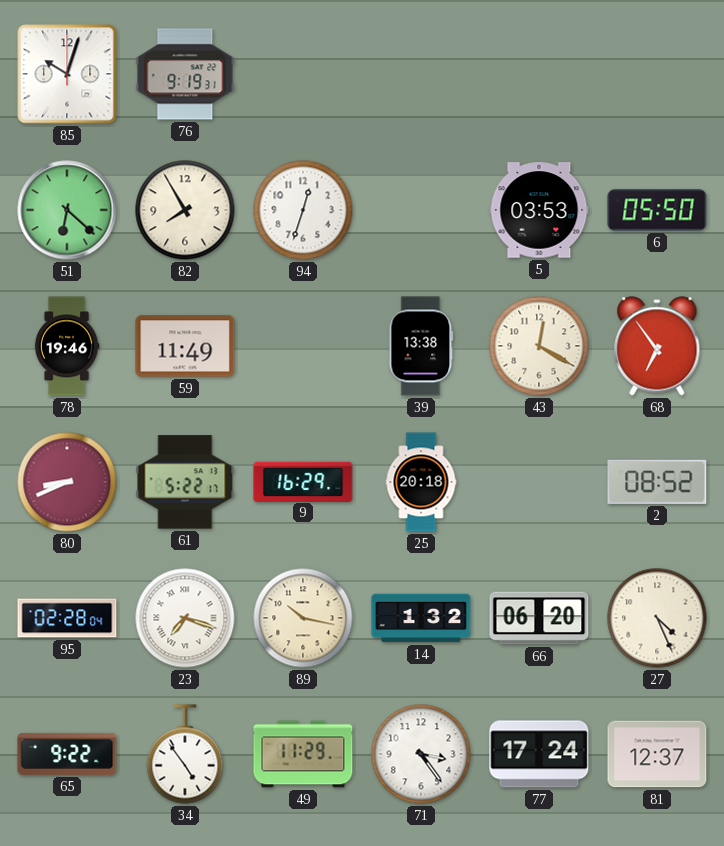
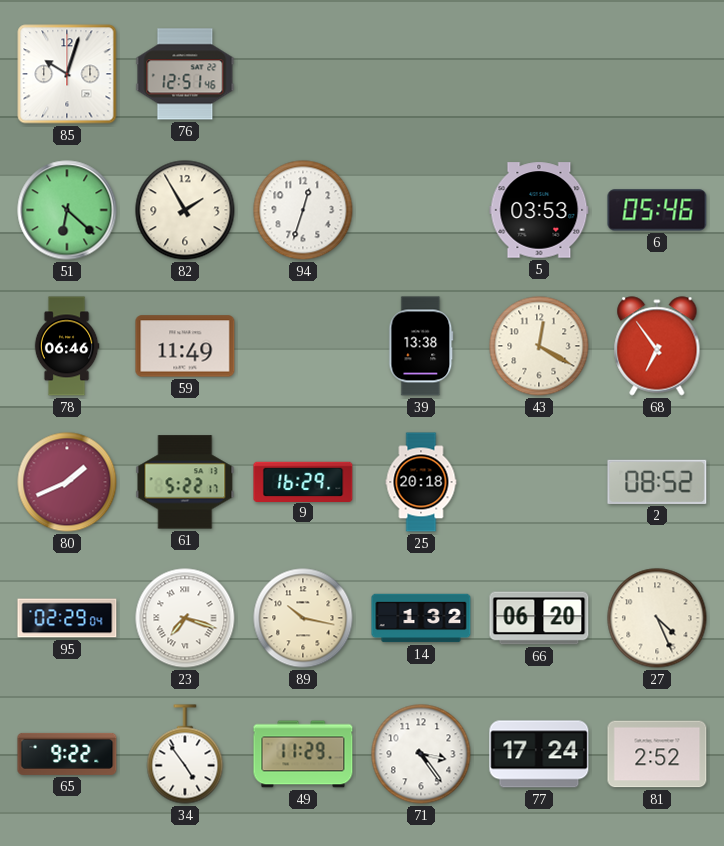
76: 9:19 -> 12:51 (185, 74)
82: 7:55 -> 1:55 (185, 210)
6: 05:50 -> 05:46 (657, 210)
78: 19:46 -> 06:46 (67, 346)
80: 8:41 -> 1:41 (67, 482)
95: 02:28 -> 02:29 (67, 618)
81: 12:37 -> 2:52 (657, 754)
